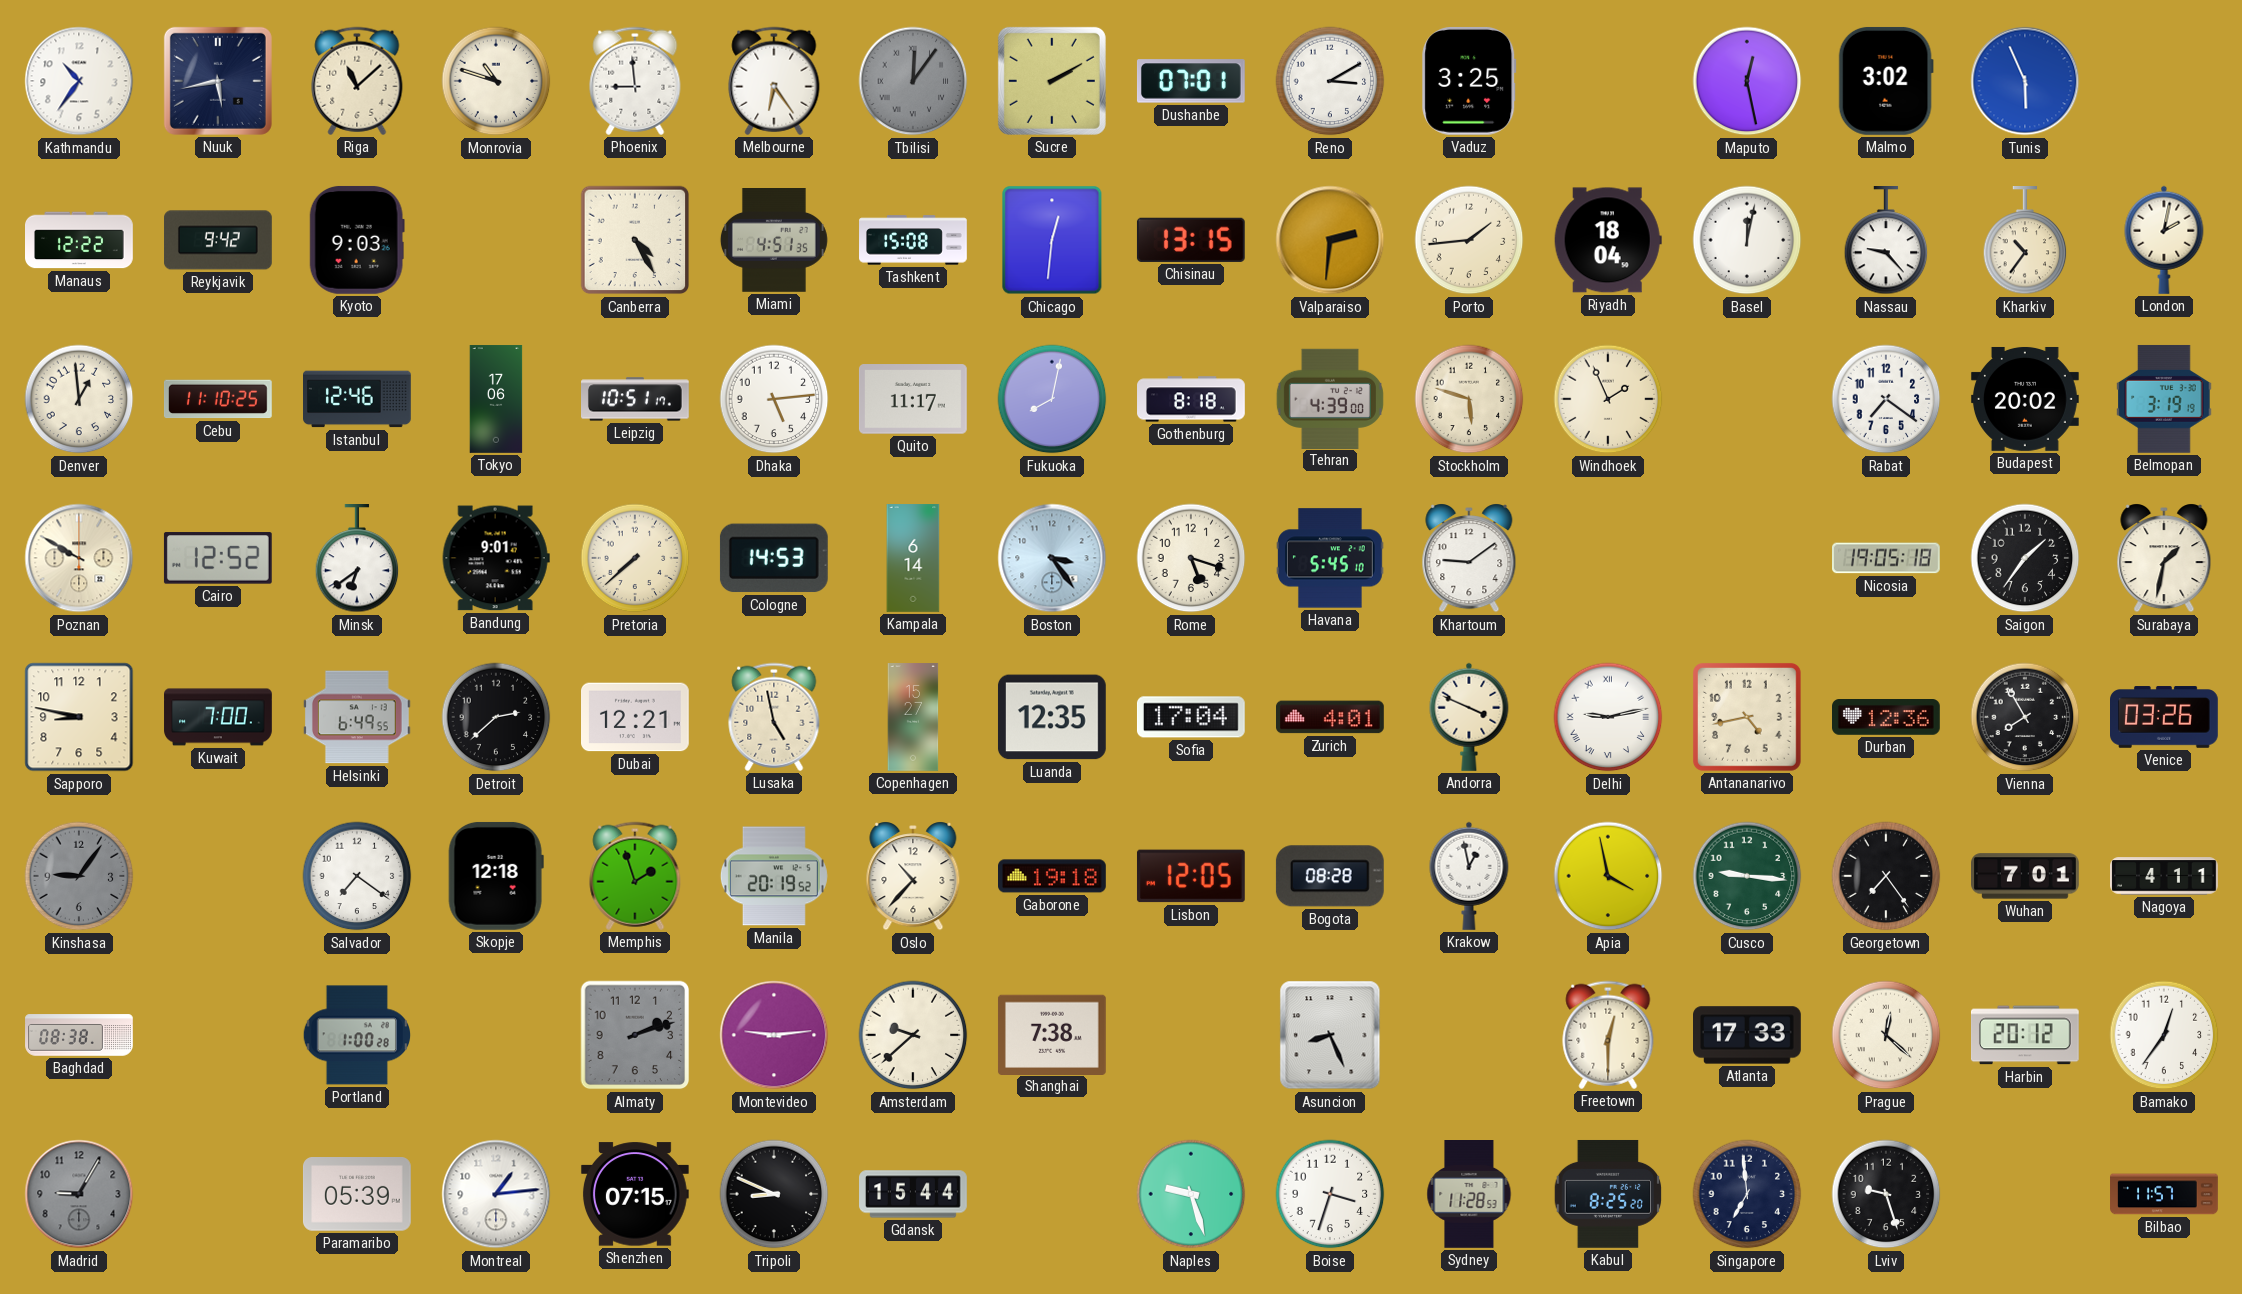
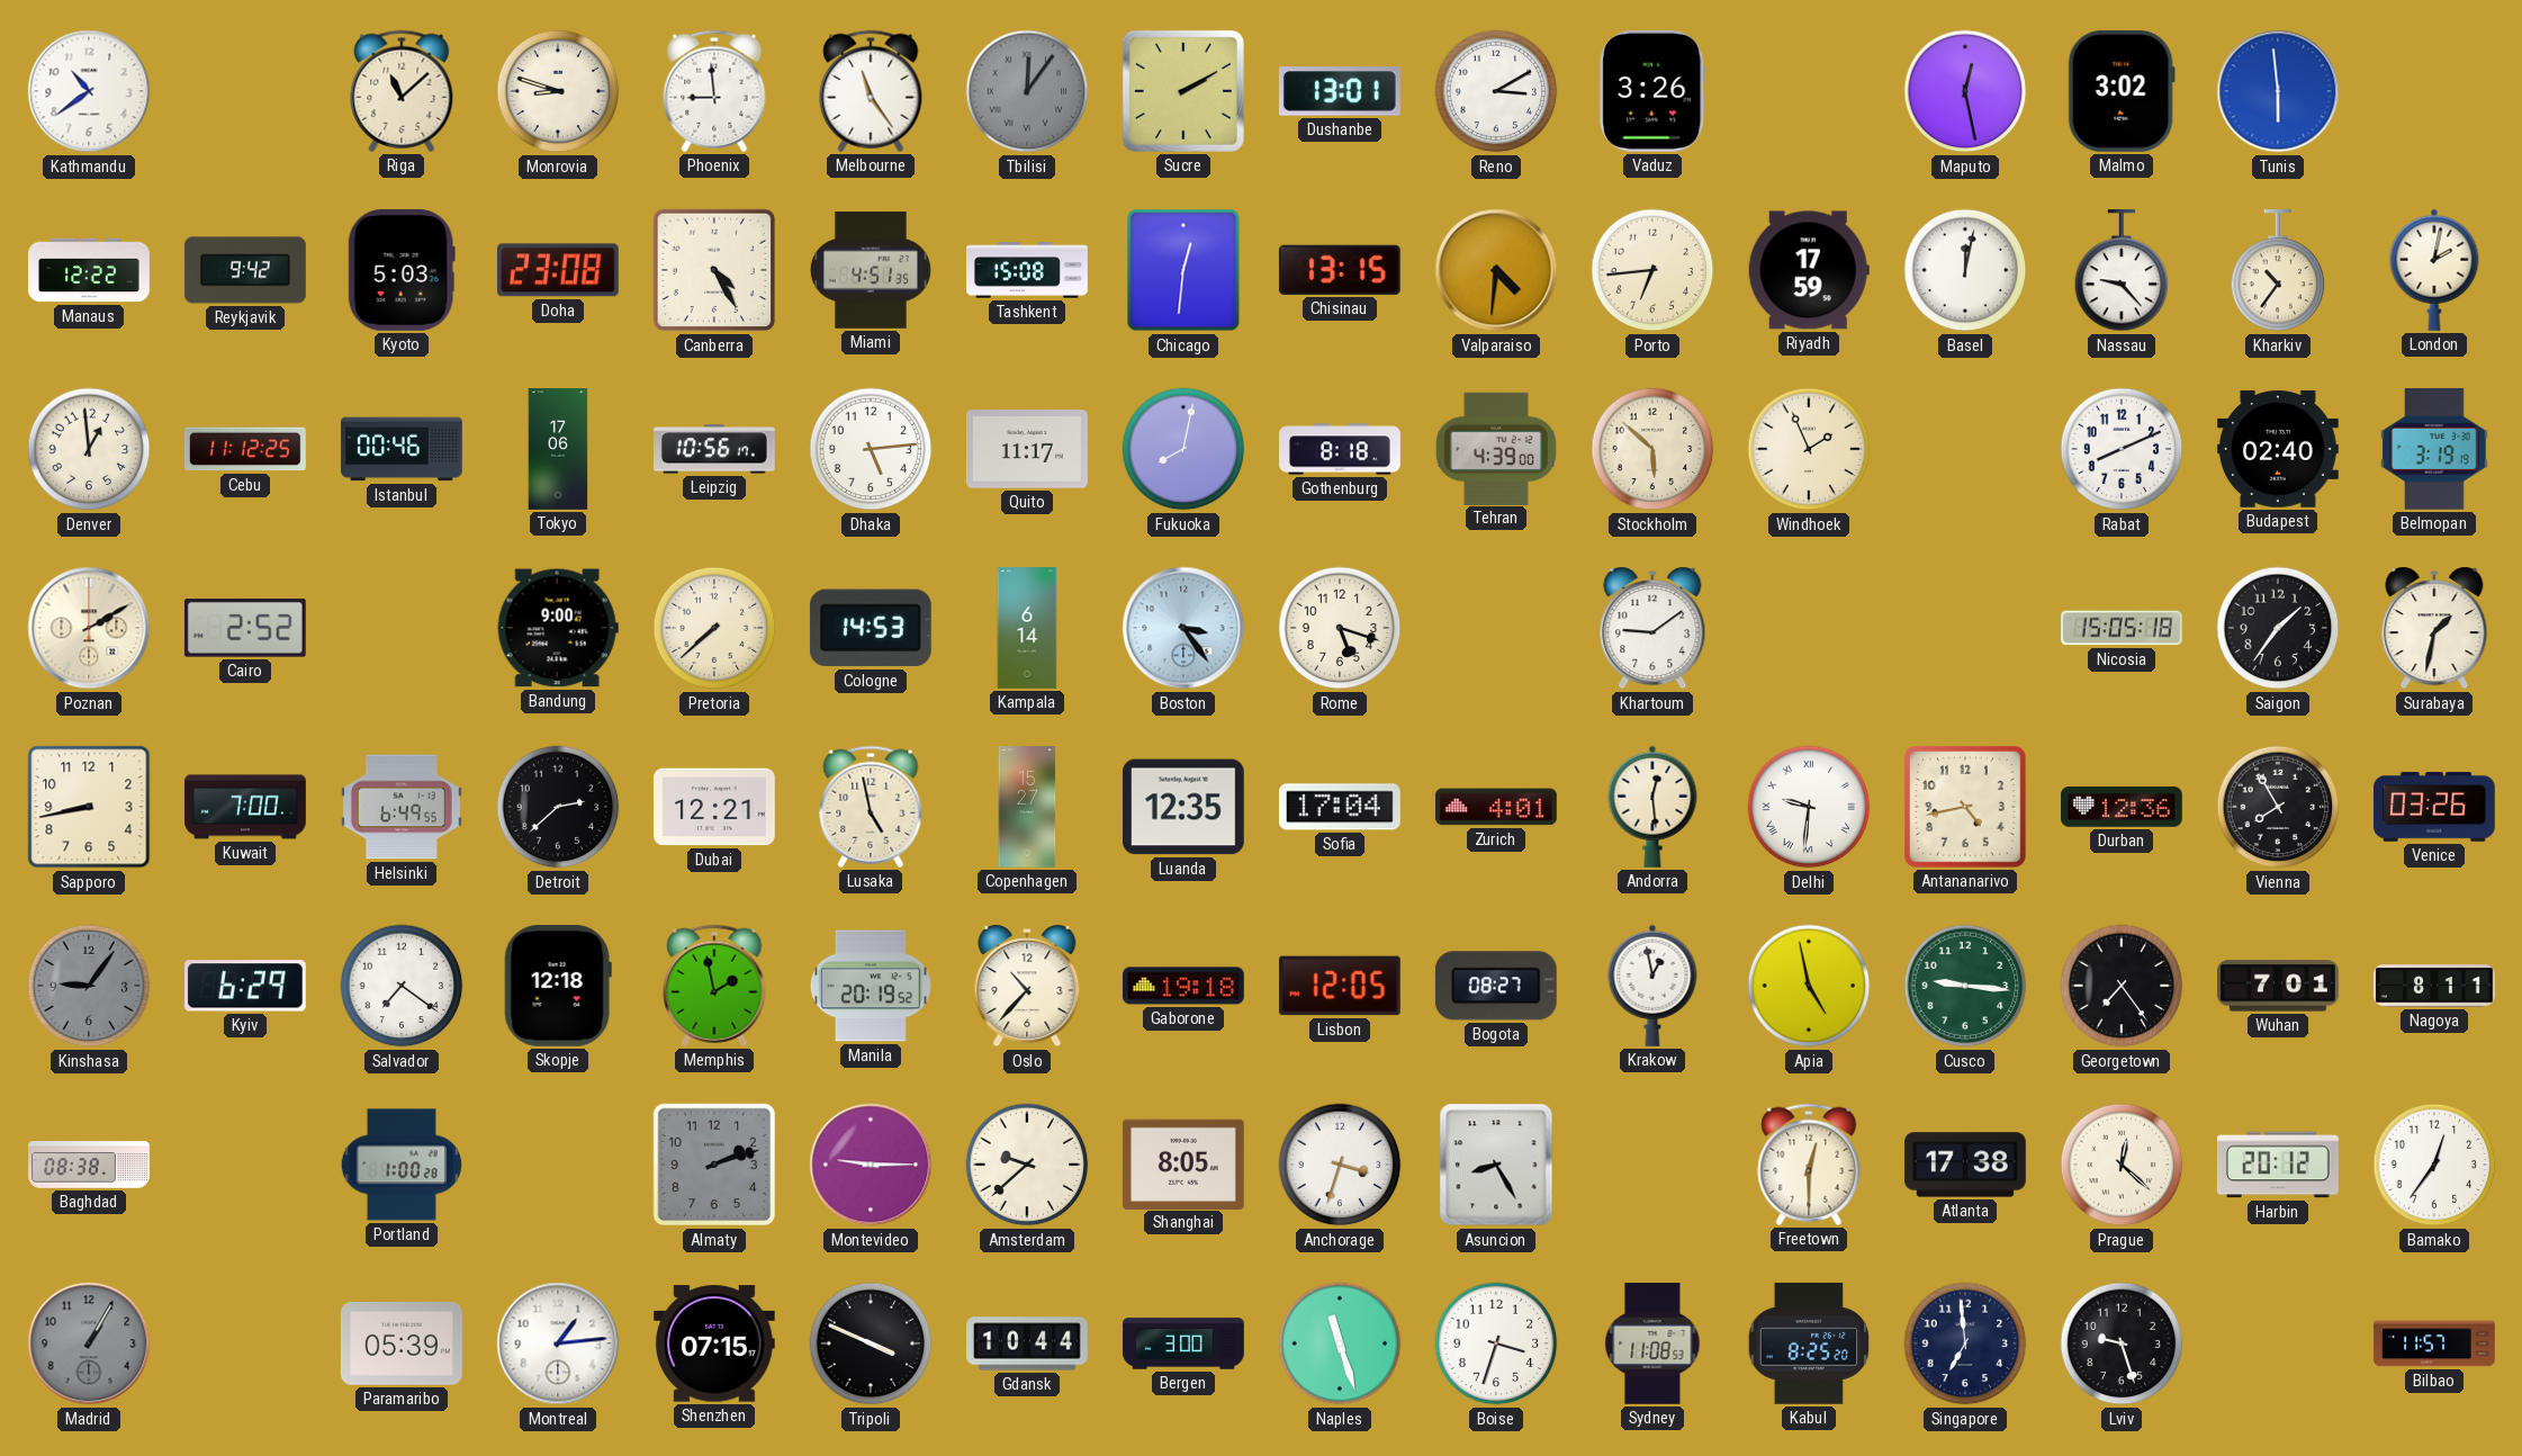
Kathmandu: 10:36 -> 10:39 (89, 91)
Nuuk: 5:43 -> none (218, 81)
Monrovia: 10:48 -> 8:48 (558, 91)
Melbourne: 6:24 -> 11:24 (871, 91)
Dushanbe: 07:01 -> 13:01 (1340, 91)
Vaduz: 3:25 -> 3:26 (1652, 91)
Tunis: 5:56 -> 5:59 (2278, 91)
Kyoto: 9:03 -> 5:03 (402, 270)
Doha: none -> 23:08 (558, 270)
Valparaiso: 2:31 -> 4:31 (1496, 270)
Porto: 1:44 -> 6:44 (1652, 270)
Riyadh: 18:04 -> 17:59 (1809, 270)
Cebu: 11:10 -> 11:12 (245, 449)
Istanbul: 12:46 -> 00:46 (403, 449)
Leipzig: 10:51 -> 10:56 (715, 449)
Stockholm: 5:48 -> 5:52 (1652, 449)
Rabat: 7:21 -> 8:11 (2122, 449)
Budapest: 20:02 -> 02:40 (2278, 449)
Poznan: 9:50 -> 2:10 (89, 628)
Cairo: 12:52 -> 2:52 (245, 628)
Minsk: 6:39 -> none (357, 559)
Bandung: 9:01 -> 9:00 (558, 628)
Havana: 5:45 -> none (1331, 558)
Nicosia: 19:05 -> 15:05 (2123, 628)
Sapporo: 8:47 -> 8:43 (89, 807)
Andorra: 3:49 -> 12:29 (1652, 807)
Delhi: 9:13 -> 9:31 (1809, 807)
Kyiv: none -> 6:29 (245, 986)
Memphis: 1:57 -> 1:58 (714, 986)
Bogota: 08:28 -> 08:27 (1496, 986)
Apia: 3:58 -> 4:58 (1809, 986)
Nagoya: 4:11 -> 8:11 (2434, 986)
Montevideo: 9:14 -> 9:15 (871, 1165)
Shanghai: 7:38 -> 8:05 (1183, 1163)
Anchorage: none -> 3:33 (1340, 1165)
Asuncion: 8:26 -> 8:25 (1496, 1165)
Atlanta: 17:33 -> 17:38 (1966, 1165)
Madrid: 9:05 -> 1:05 (89, 1343)
Tripoli: 8:49 -> 3:49 (871, 1343)
Gdansk: 15:44 -> 10:44 (1027, 1343)
Bergen: none -> 3:00 (1183, 1343)
Naples: 9:27 -> 11:27 (1340, 1343)
Sydney: 11:28 -> 11:08 (1652, 1345)
